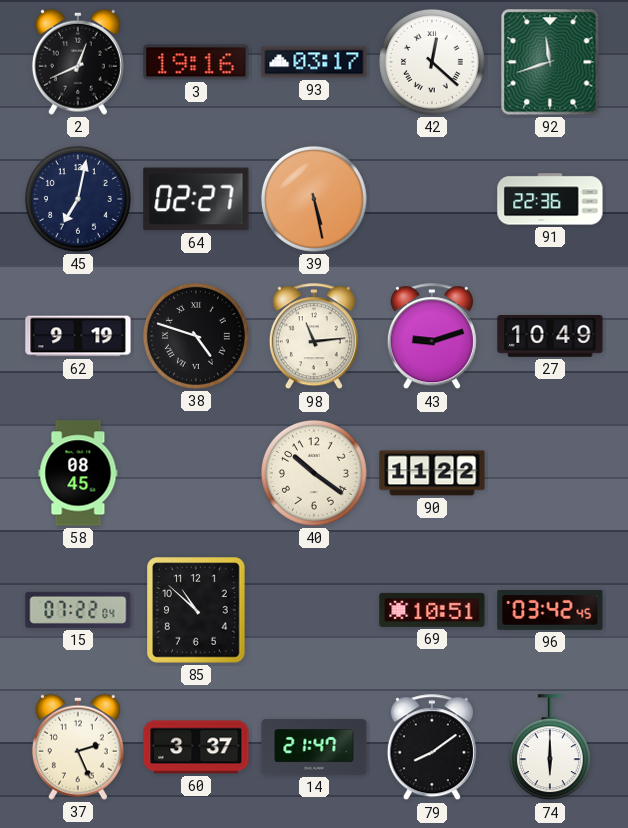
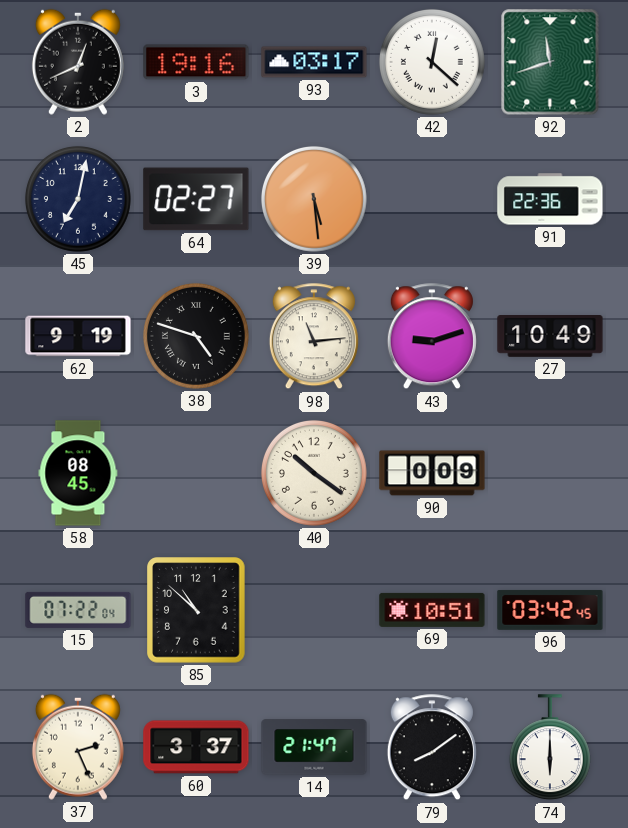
39: 5:28 -> 5:29 (314, 199)
90: 11:22 -> 0:09 (432, 473)
